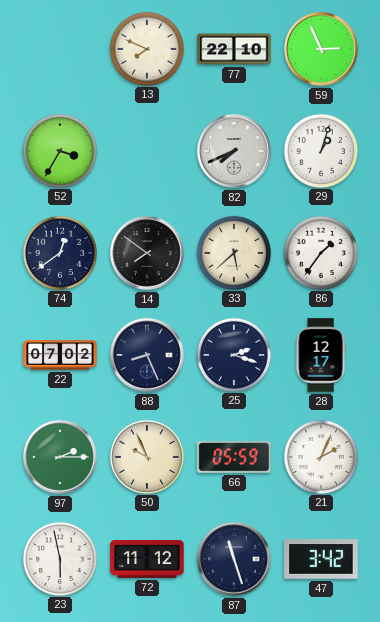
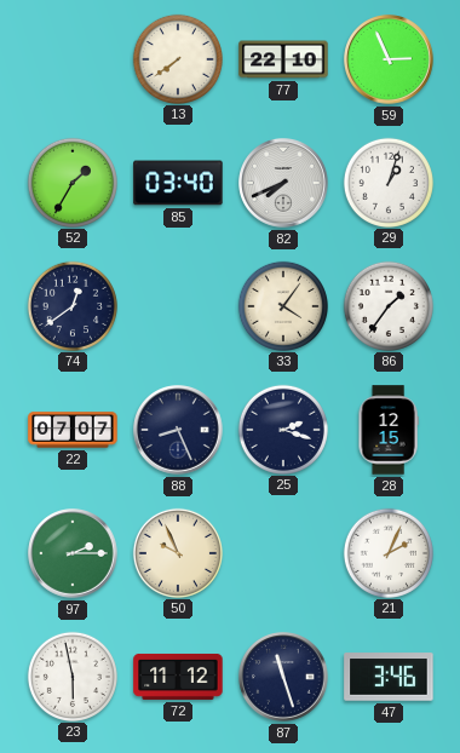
13: 7:49 -> 7:39 (177, 58)
52: 3:35 -> 1:35 (71, 182)
85: none -> 03:40 (178, 183)
14: 7:51 -> none (147, 253)
33: 5:38 -> 4:06 (282, 305)
22: 07:02 -> 07:07 (73, 430)
28: 12:17 -> 12:15 (389, 430)
66: 05:59 -> none (234, 457)
47: 3:42 -> 3:46 (389, 677)
